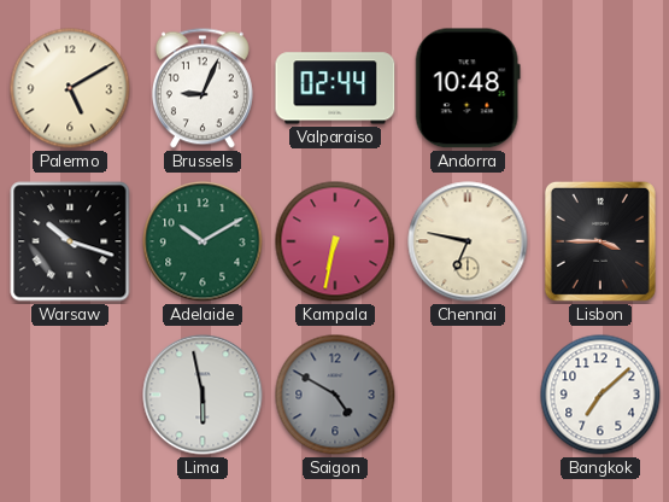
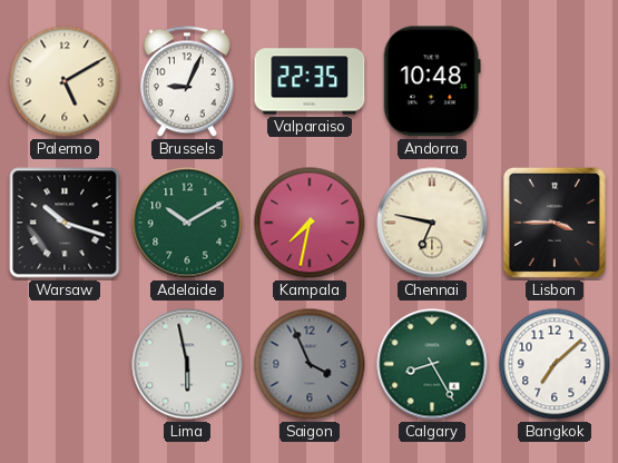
Valparaiso: 02:44 -> 22:35 (310, 81)
Kampala: 6:32 -> 7:32 (310, 223)
Saigon: 4:50 -> 3:56 (310, 364)
Calgary: none -> 8:25 (432, 364)
